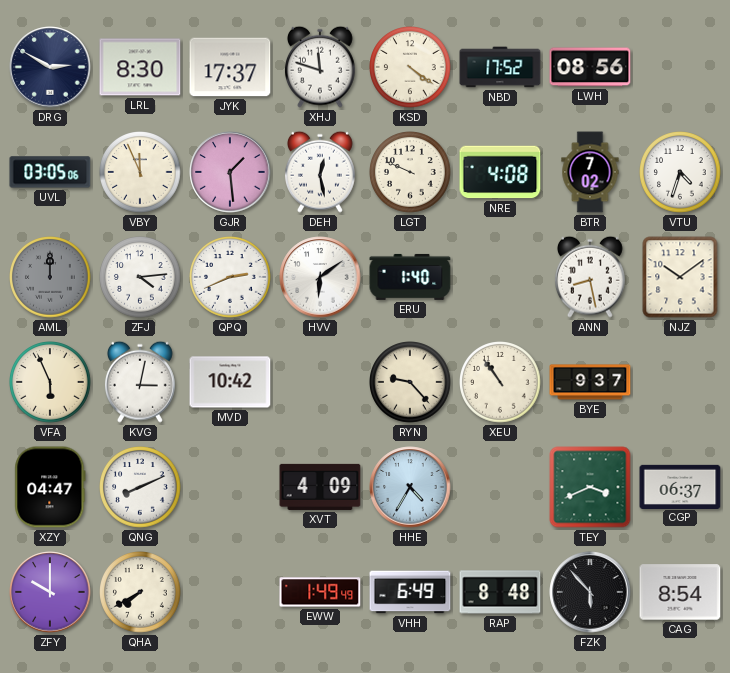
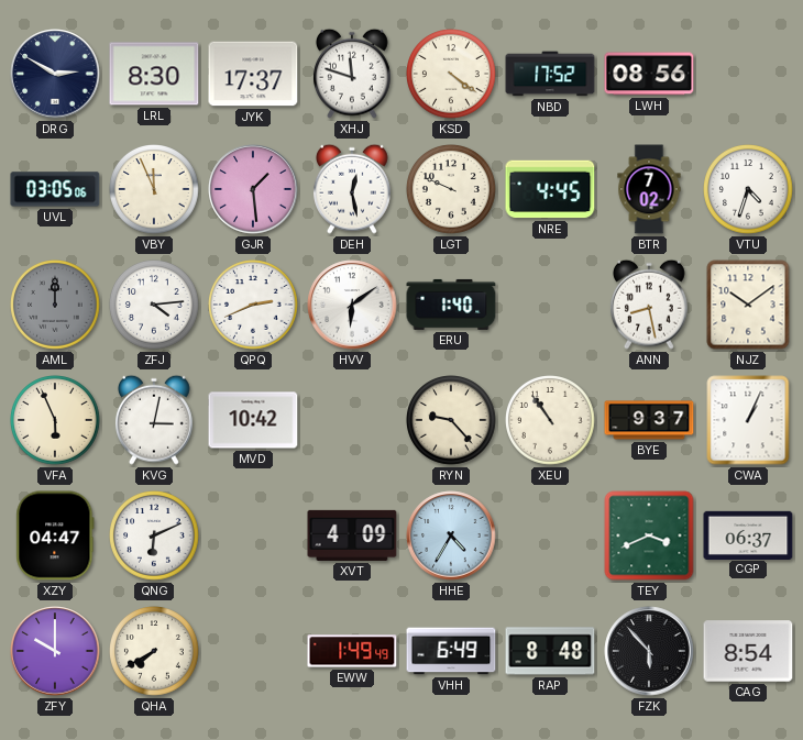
NRE: 4:08 -> 4:45 (550, 189)
CWA: none -> 1:04 (748, 420)
QNG: 8:11 -> 6:11 (154, 535)
